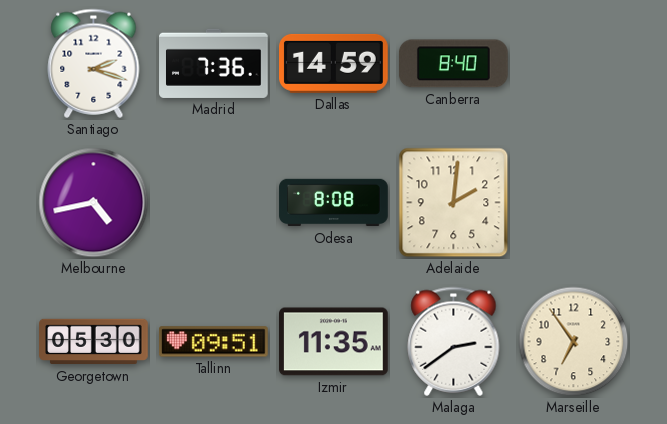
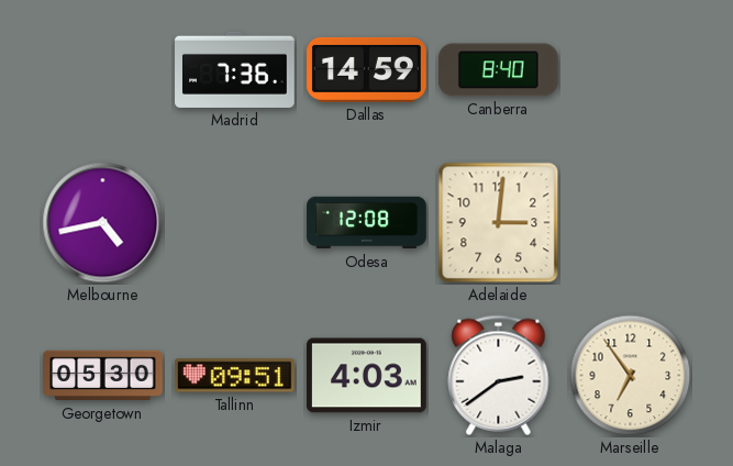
Santiago: 2:18 -> none (94, 63)
Odesa: 8:08 -> 12:08 (367, 223)
Adelaide: 2:01 -> 3:01 (499, 223)
Izmir: 11:35 -> 4:03 (367, 376)
